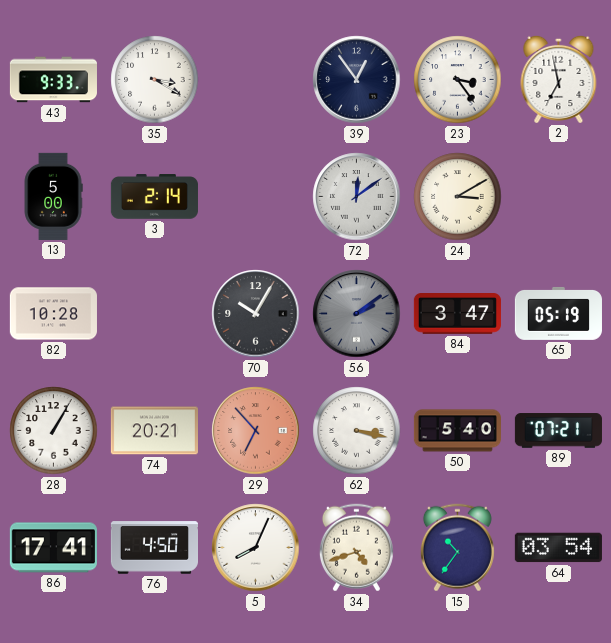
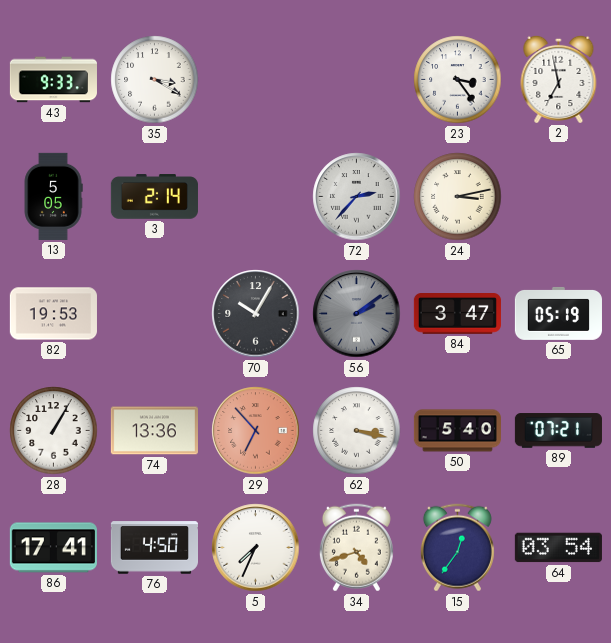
39: 12:54 -> none (357, 80)
13: 5:00 -> 5:05 (53, 196)
72: 12:09 -> 2:37 (357, 197)
24: 3:10 -> 3:13 (458, 197)
82: 10:28 -> 19:53 (53, 314)
74: 20:21 -> 13:36 (154, 431)
5: 8:04 -> 7:34 (256, 548)
15: 10:36 -> 12:36 (457, 548)
